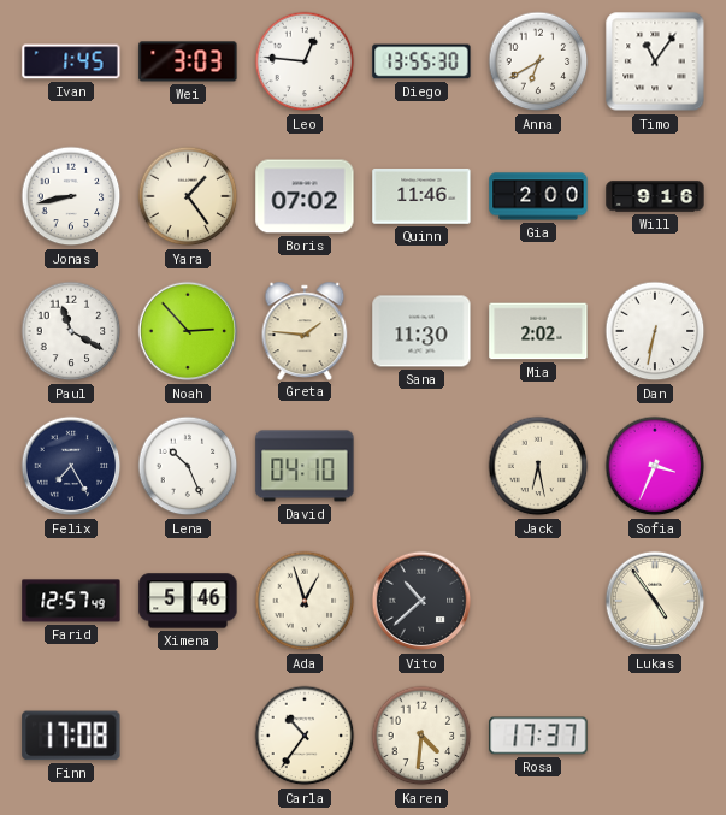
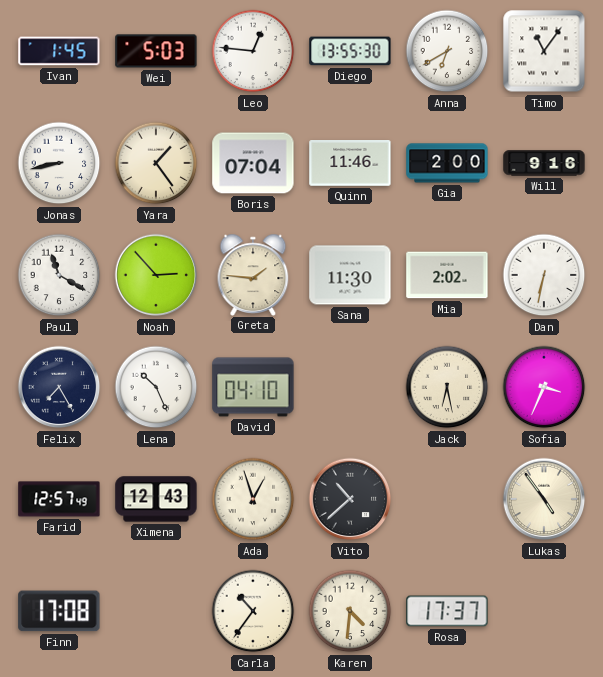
Wei: 3:03 -> 5:03 (156, 51)
Boris: 07:02 -> 07:04 (253, 163)
Ximena: 5:46 -> 12:43 (156, 499)
